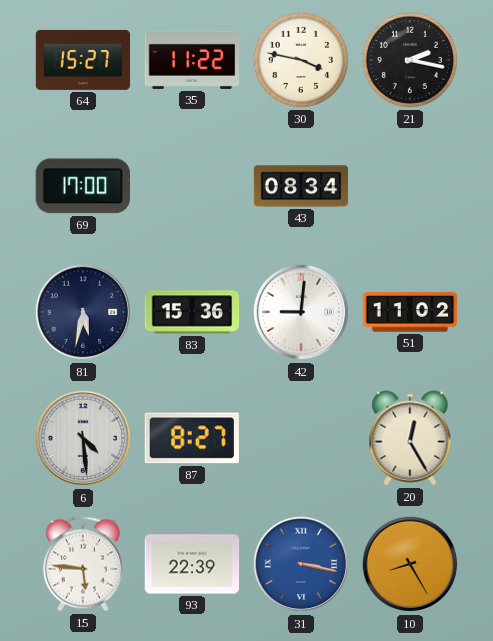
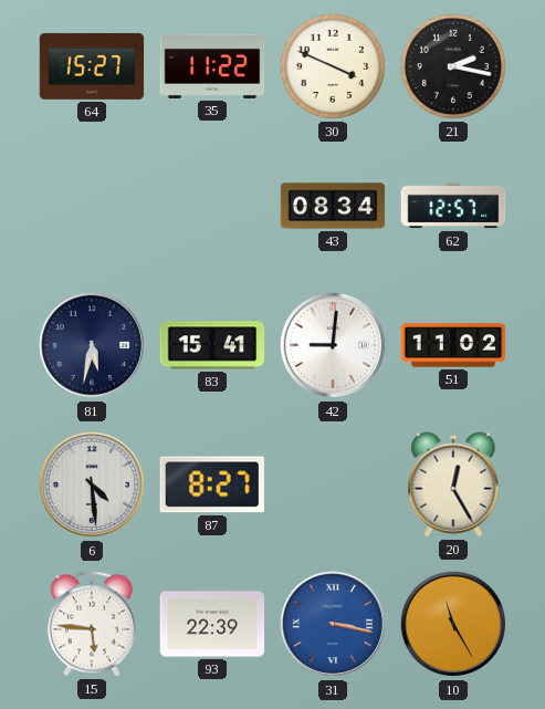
30: 3:47 -> 3:49 (333, 66)
69: 17:00 -> none (83, 186)
62: none -> 12:57 (453, 206)
83: 15:36 -> 15:41 (212, 345)
10: 8:25 -> 11:25 (453, 624)
